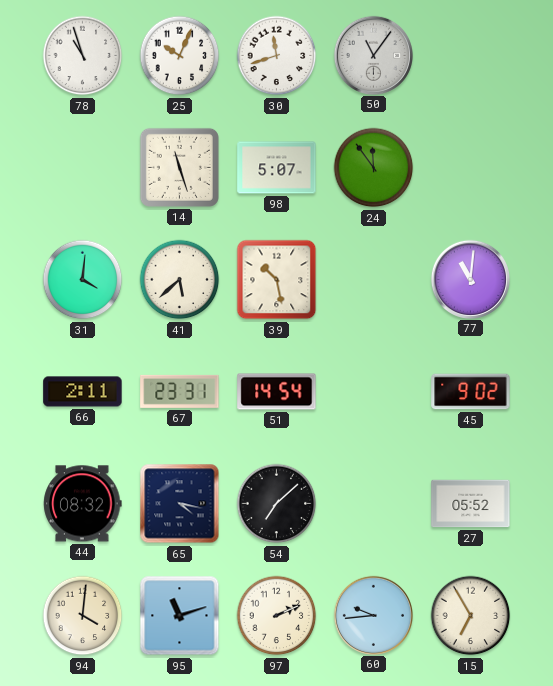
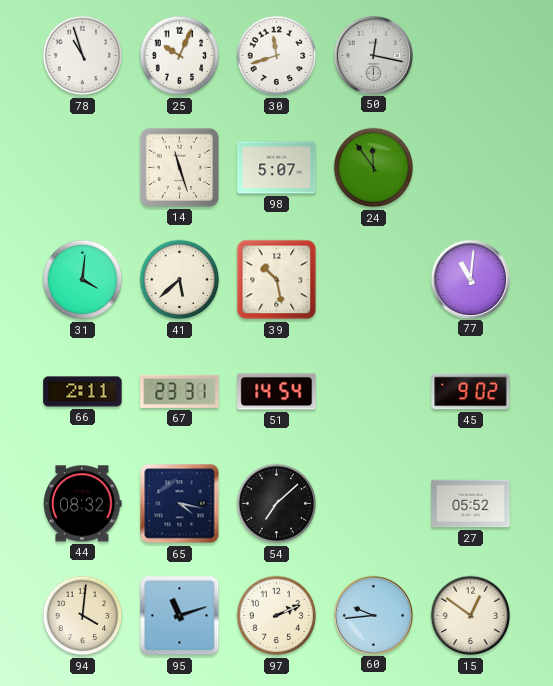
50: 11:06 -> 12:17 (373, 55)
15: 6:55 -> 12:51 (471, 616)
